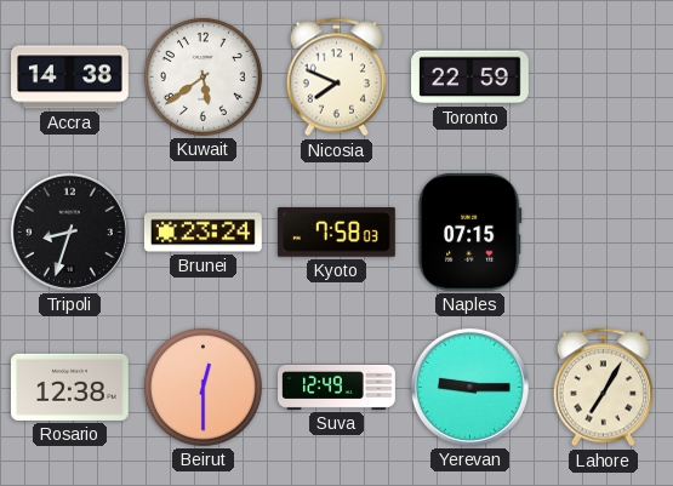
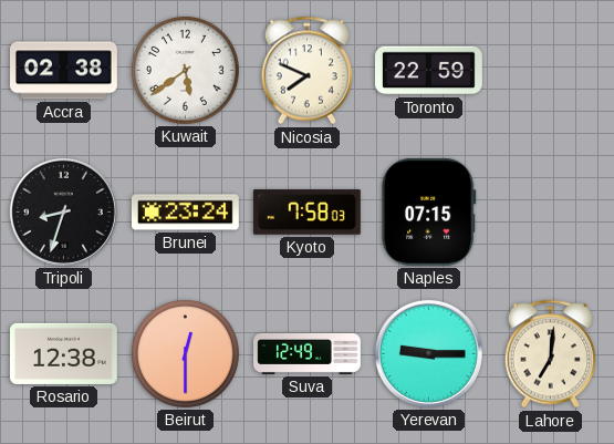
Accra: 14:38 -> 02:38 (64, 71)
Lahore: 7:05 -> 7:01 (550, 354)
